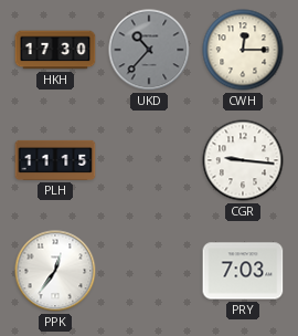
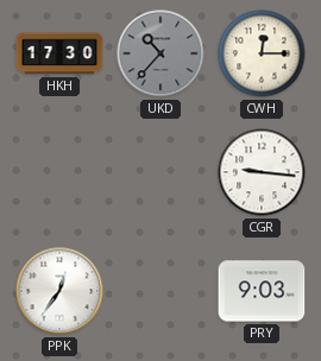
PLH: 11:15 -> none (55, 160)
PRY: 7:03 -> 9:03 (262, 291)
